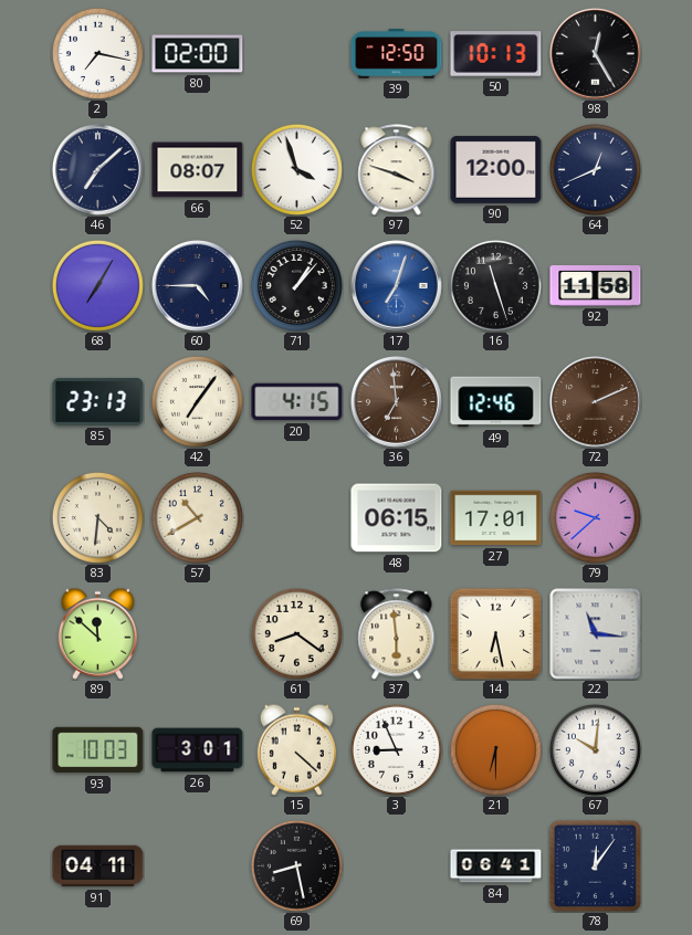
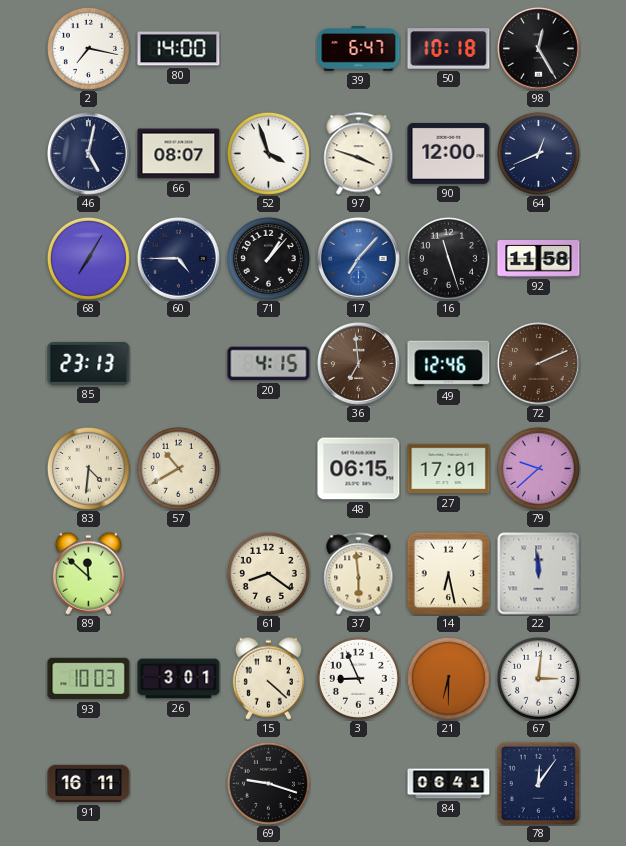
80: 02:00 -> 14:00 (179, 49)
39: 12:50 -> 6:47 (359, 49)
50: 10:13 -> 10:18 (449, 49)
46: 7:08 -> 5:02 (89, 154)
17: 7:03 -> 7:07 (359, 259)
42: 7:06 -> none (197, 401)
22: 11:16 -> 11:59 (539, 574)
67: 10:01 -> 3:01 (538, 678)
91: 04:11 -> 16:11 (89, 784)
69: 8:28 -> 9:18 (268, 783)
